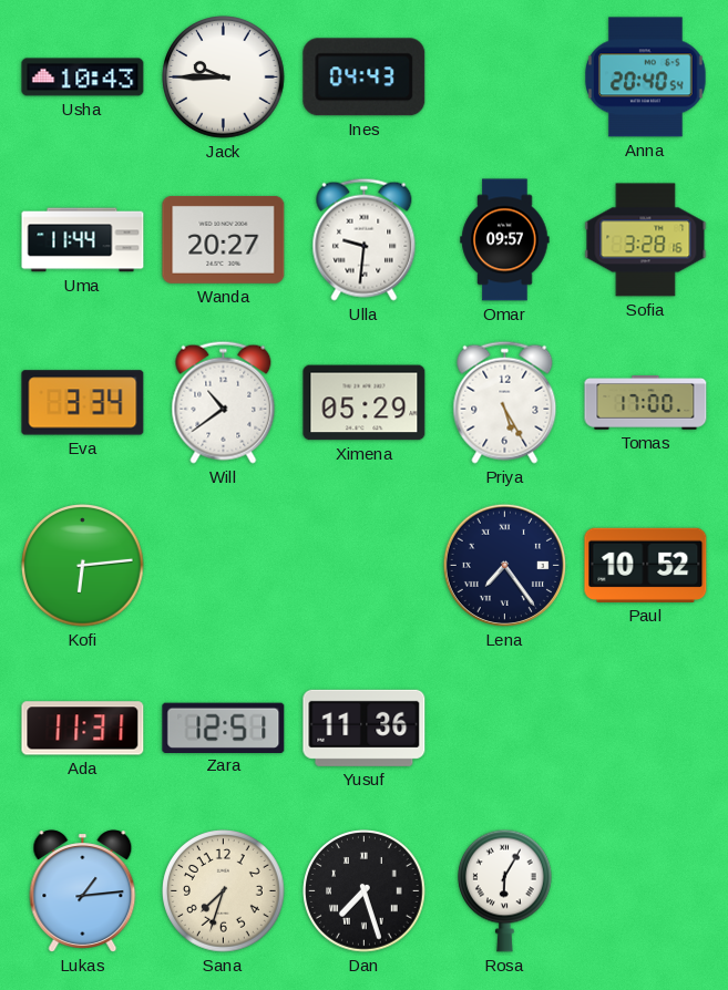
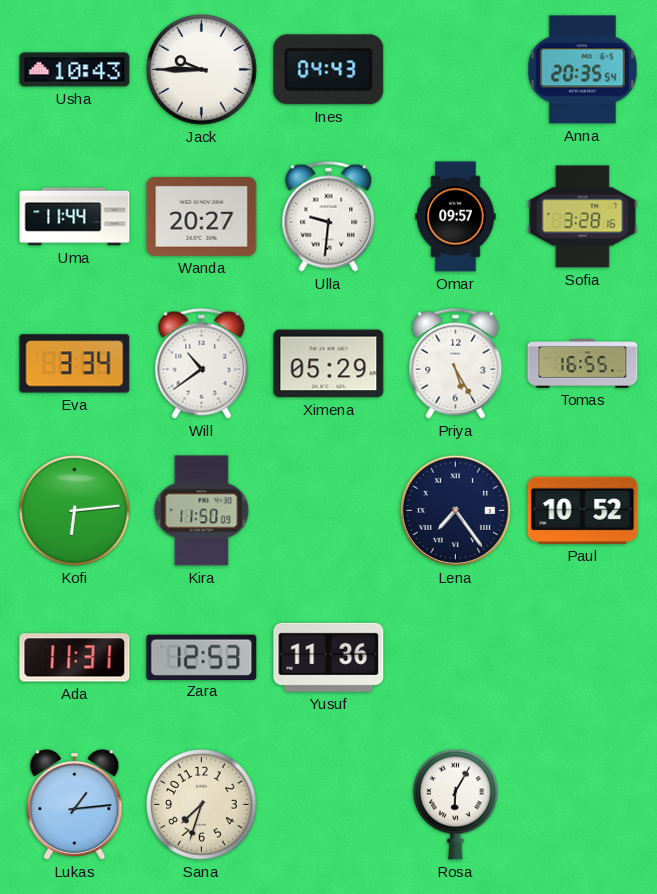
Anna: 20:40 -> 20:35 (583, 70)
Tomas: 17:00 -> 16:55 (583, 364)
Kira: none -> 11:50 (202, 511)
Zara: 12:51 -> 12:53 (202, 657)
Dan: 7:27 -> none (365, 891)
